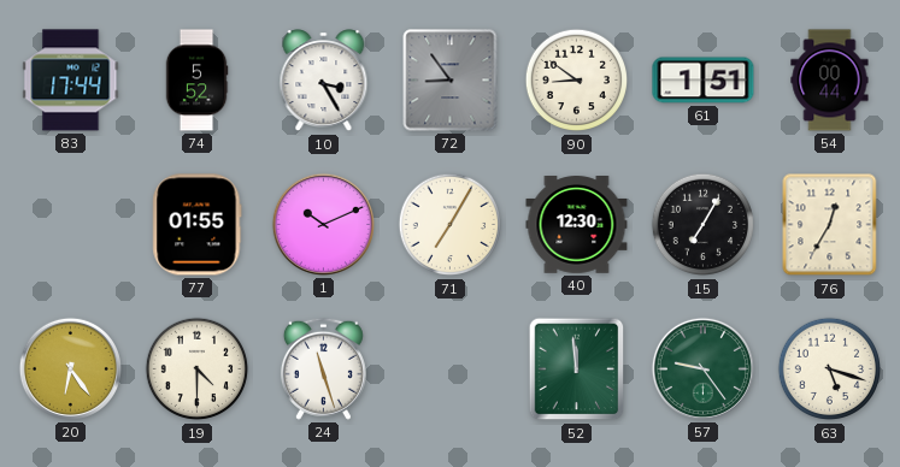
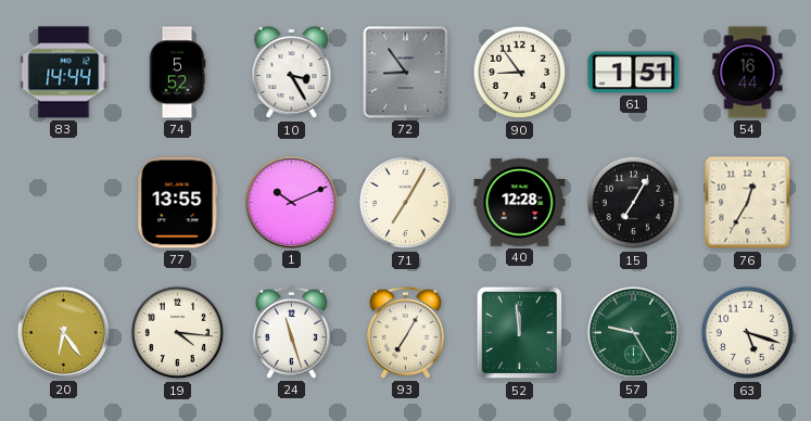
83: 17:44 -> 14:44 (64, 73)
90: 8:51 -> 8:54 (520, 73)
54: 00:44 -> 16:44 (748, 73)
77: 01:55 -> 13:55 (178, 203)
40: 12:30 -> 12:28 (520, 203)
19: 4:30 -> 4:16 (178, 333)
93: none -> 7:05 (405, 332)
57: 9:24 -> 9:25 (633, 332)
